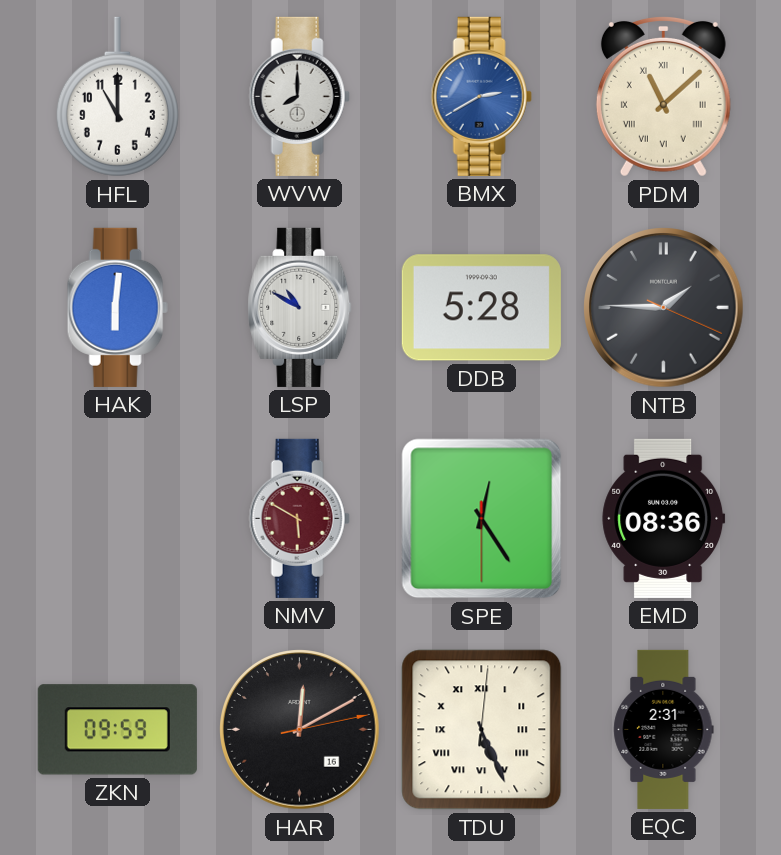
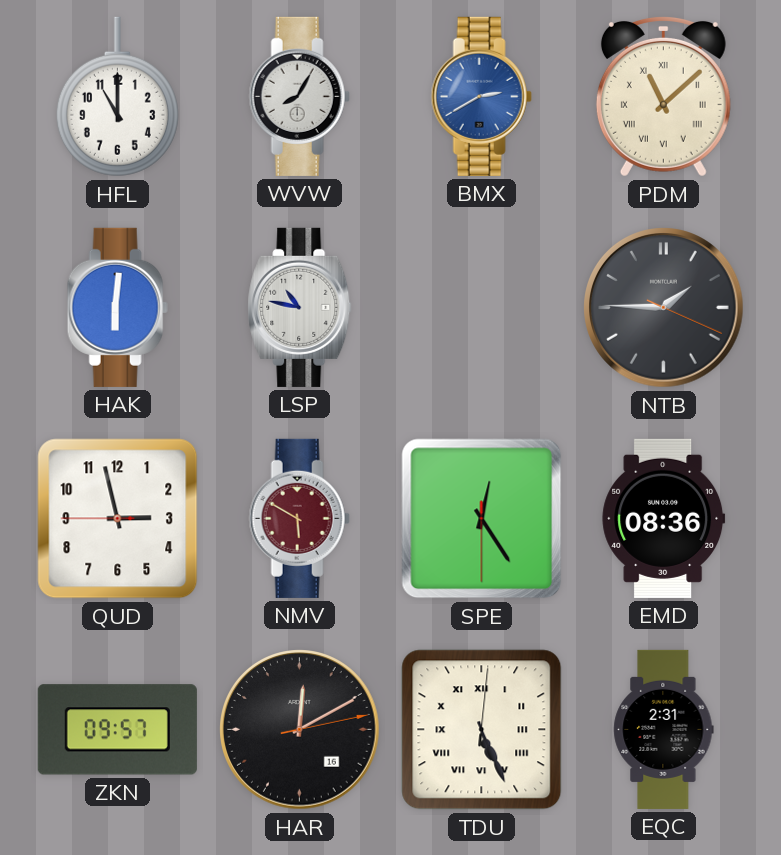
WVW: 8:00 -> 8:05 (299, 96)
LSP: 10:50 -> 10:47 (300, 307)
DDB: 5:28 -> none (481, 308)
QUD: none -> 2:57 (118, 519)
ZKN: 09:59 -> 09:57 (117, 730)
